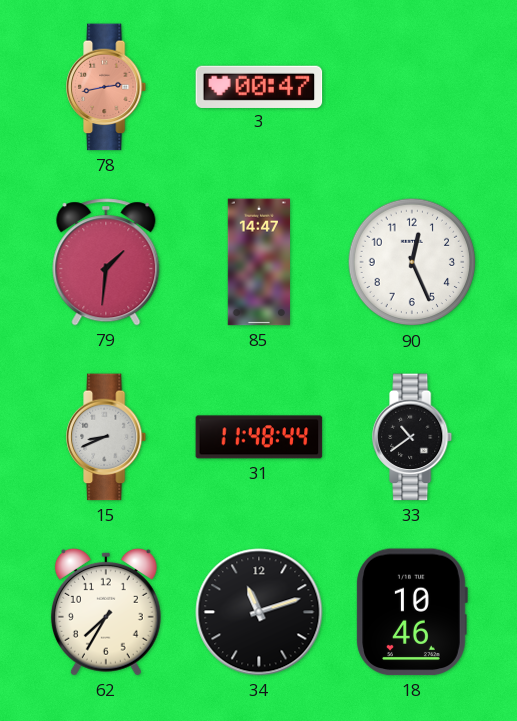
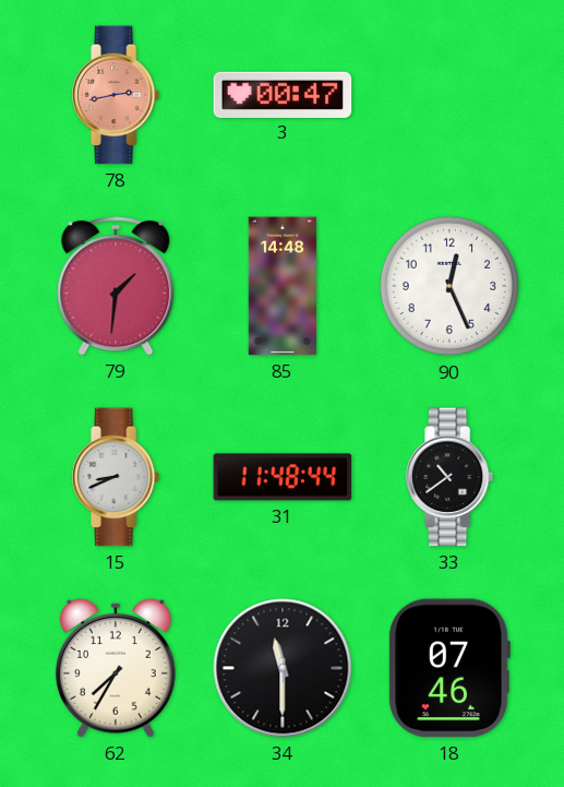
85: 14:47 -> 14:48 (281, 286)
34: 11:12 -> 11:30 (283, 668)
18: 10:46 -> 07:46 (449, 668)
